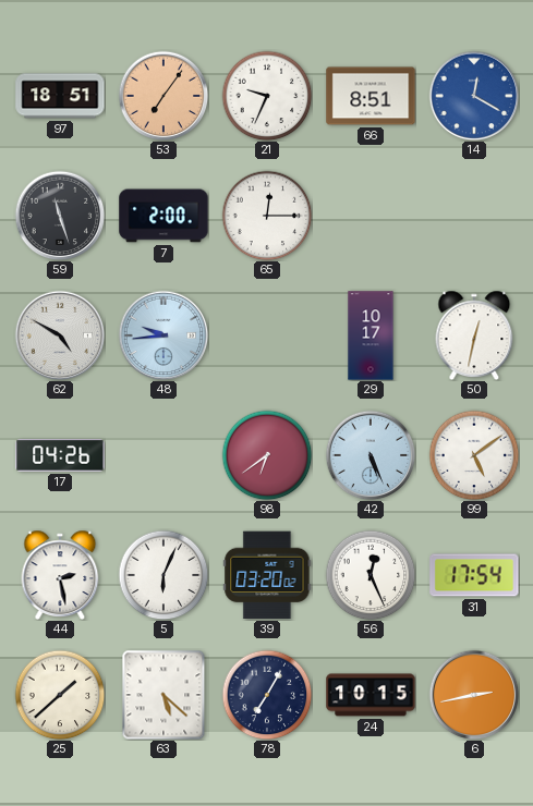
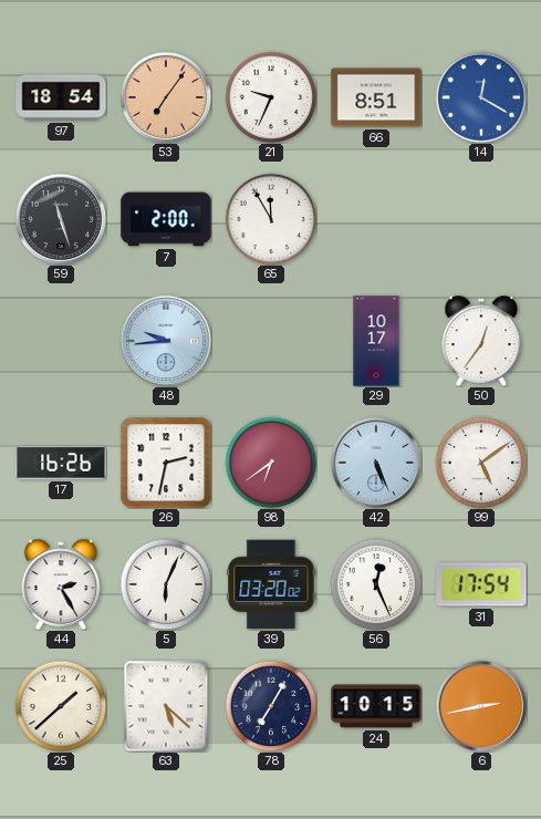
97: 18:51 -> 18:54 (61, 97)
65: 12:15 -> 11:55 (271, 219)
62: 4:50 -> none (60, 335)
50: 12:32 -> 12:36 (481, 340)
17: 04:26 -> 16:26 (61, 463)
26: none -> 2:32 (166, 463)
44: 2:28 -> 2:25 (61, 583)
